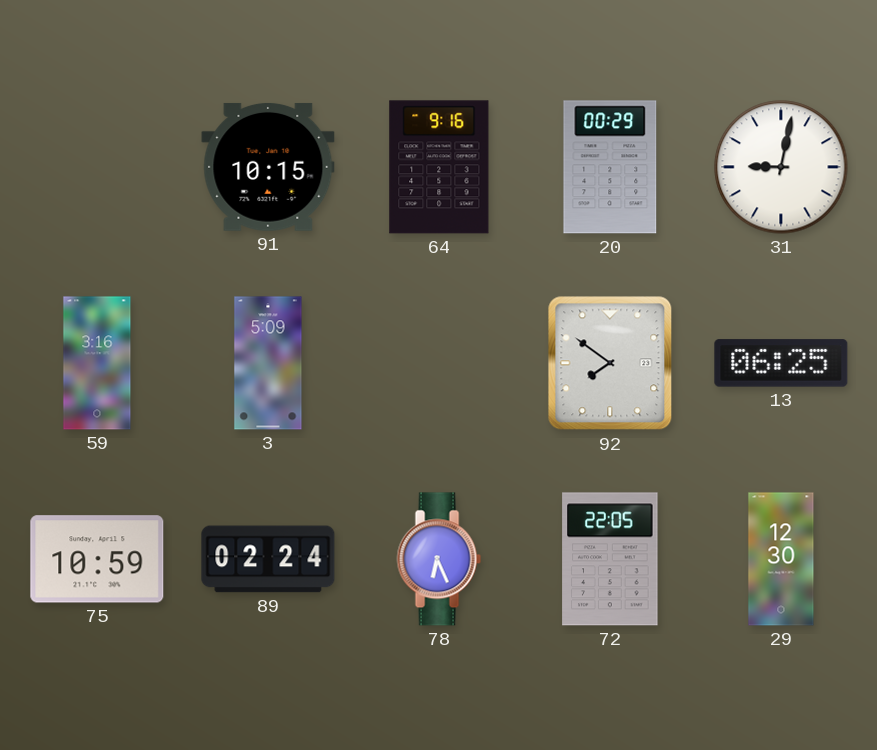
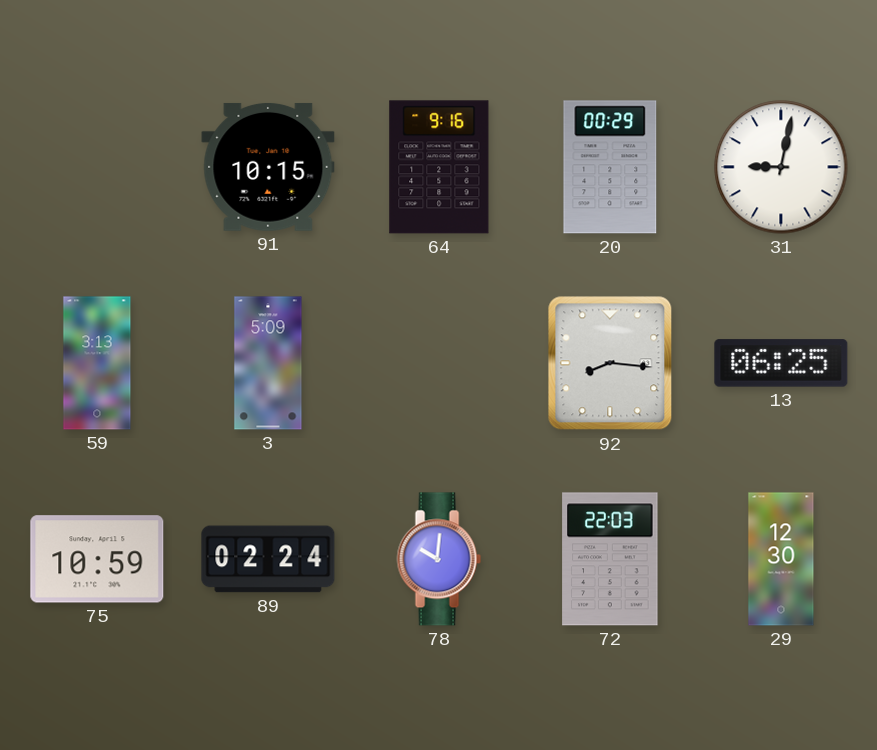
59: 3:16 -> 3:13 (97, 363)
92: 7:51 -> 8:16 (610, 363)
78: 6:26 -> 10:01 (439, 559)
72: 22:05 -> 22:03 (610, 559)
